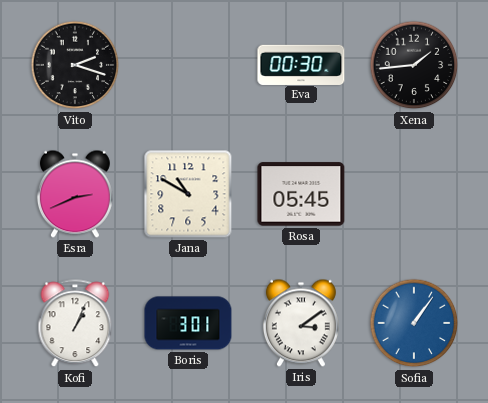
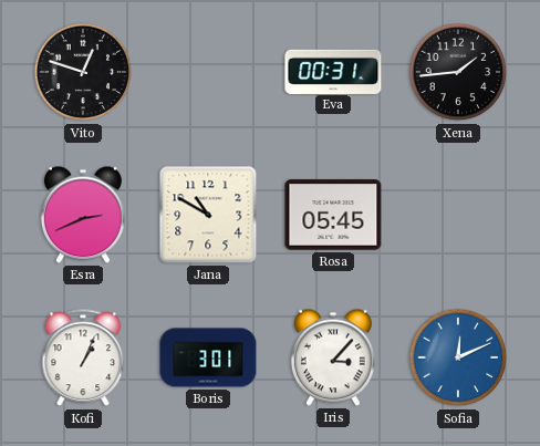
Vito: 2:18 -> 12:48 (83, 72)
Eva: 00:30 -> 00:31 (333, 71)
Iris: 3:09 -> 3:07 (333, 357)
Sofia: 1:06 -> 12:11 (458, 357)
